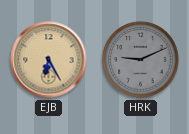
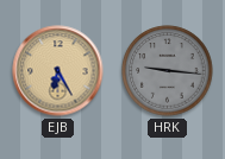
HRK: 9:11 -> 9:16 (168, 71)
